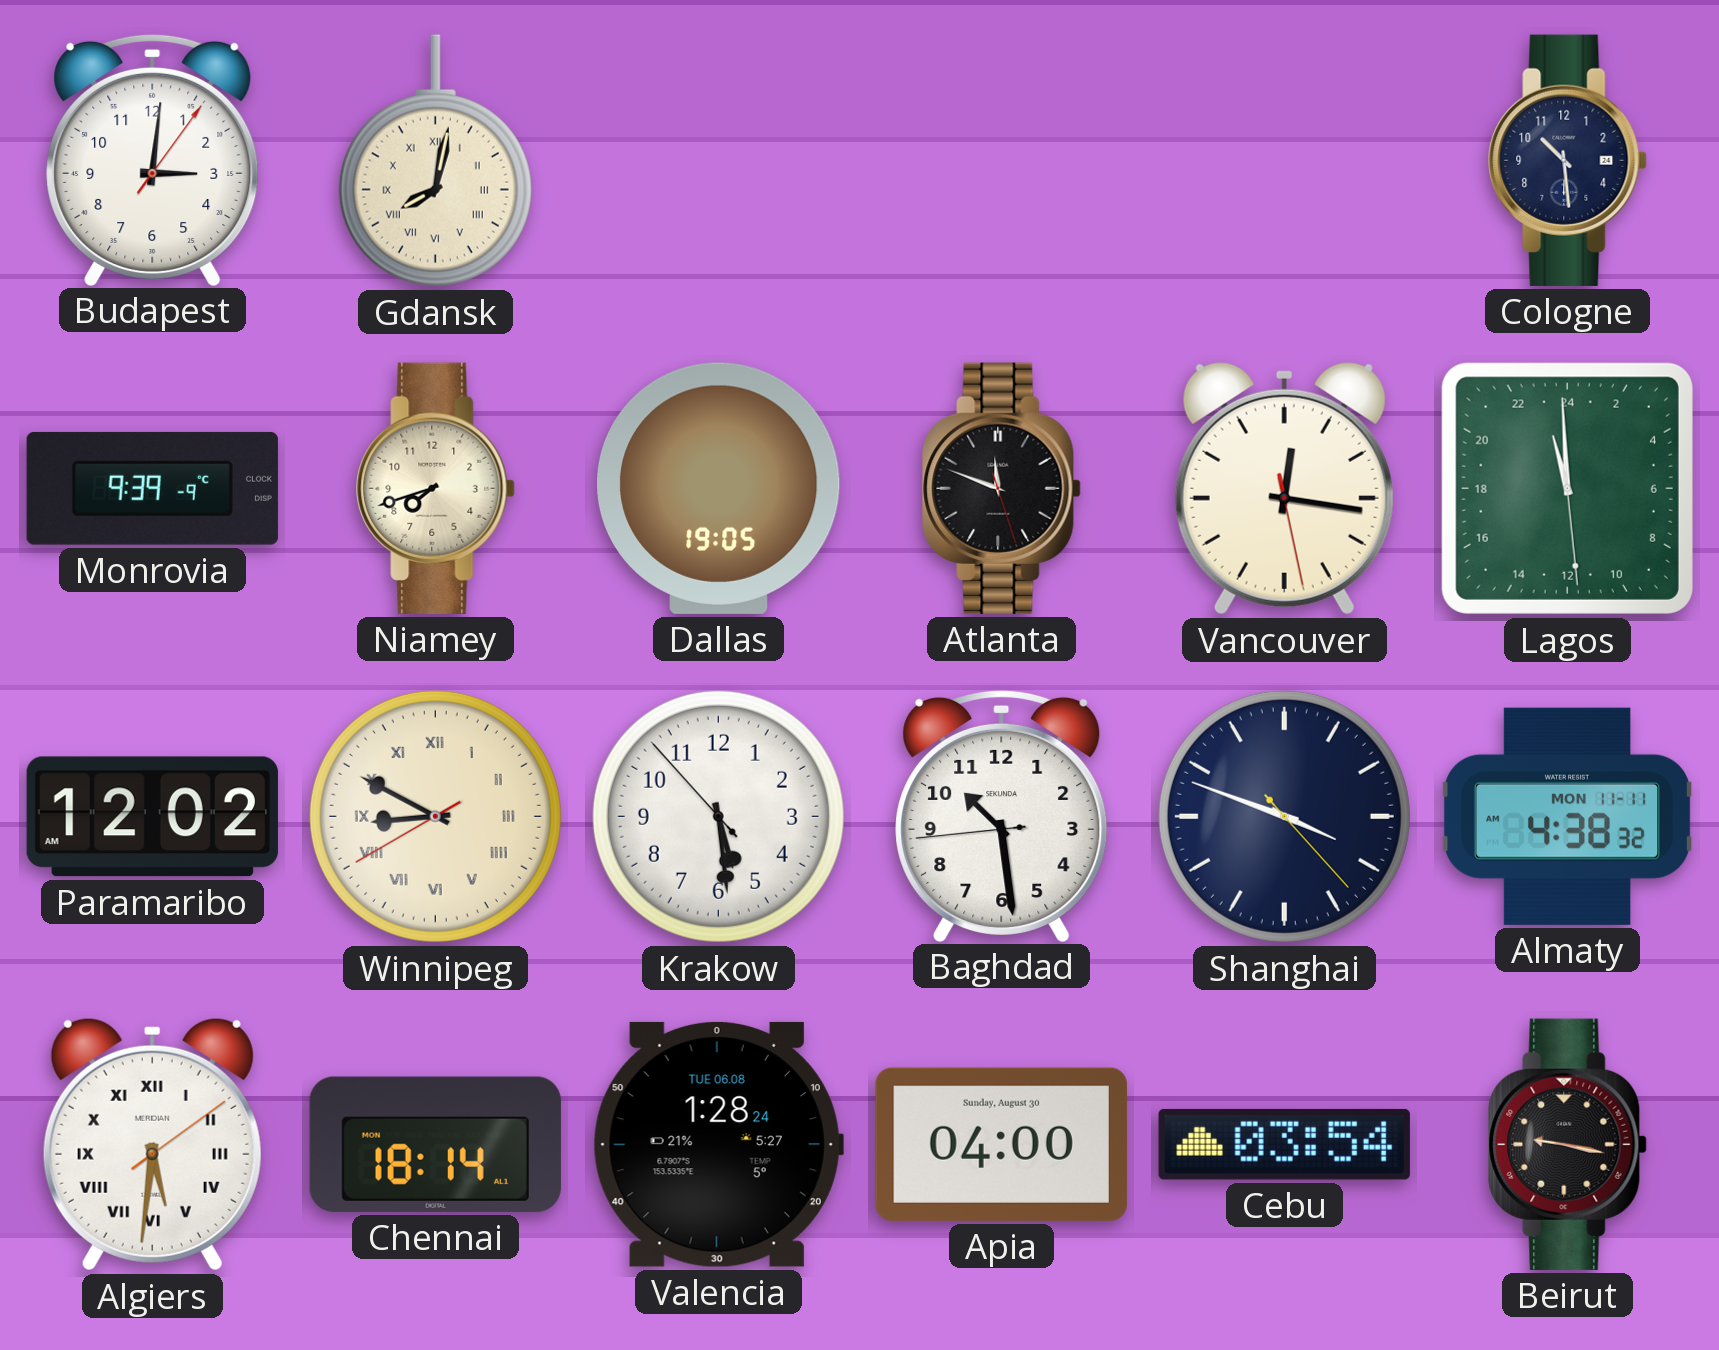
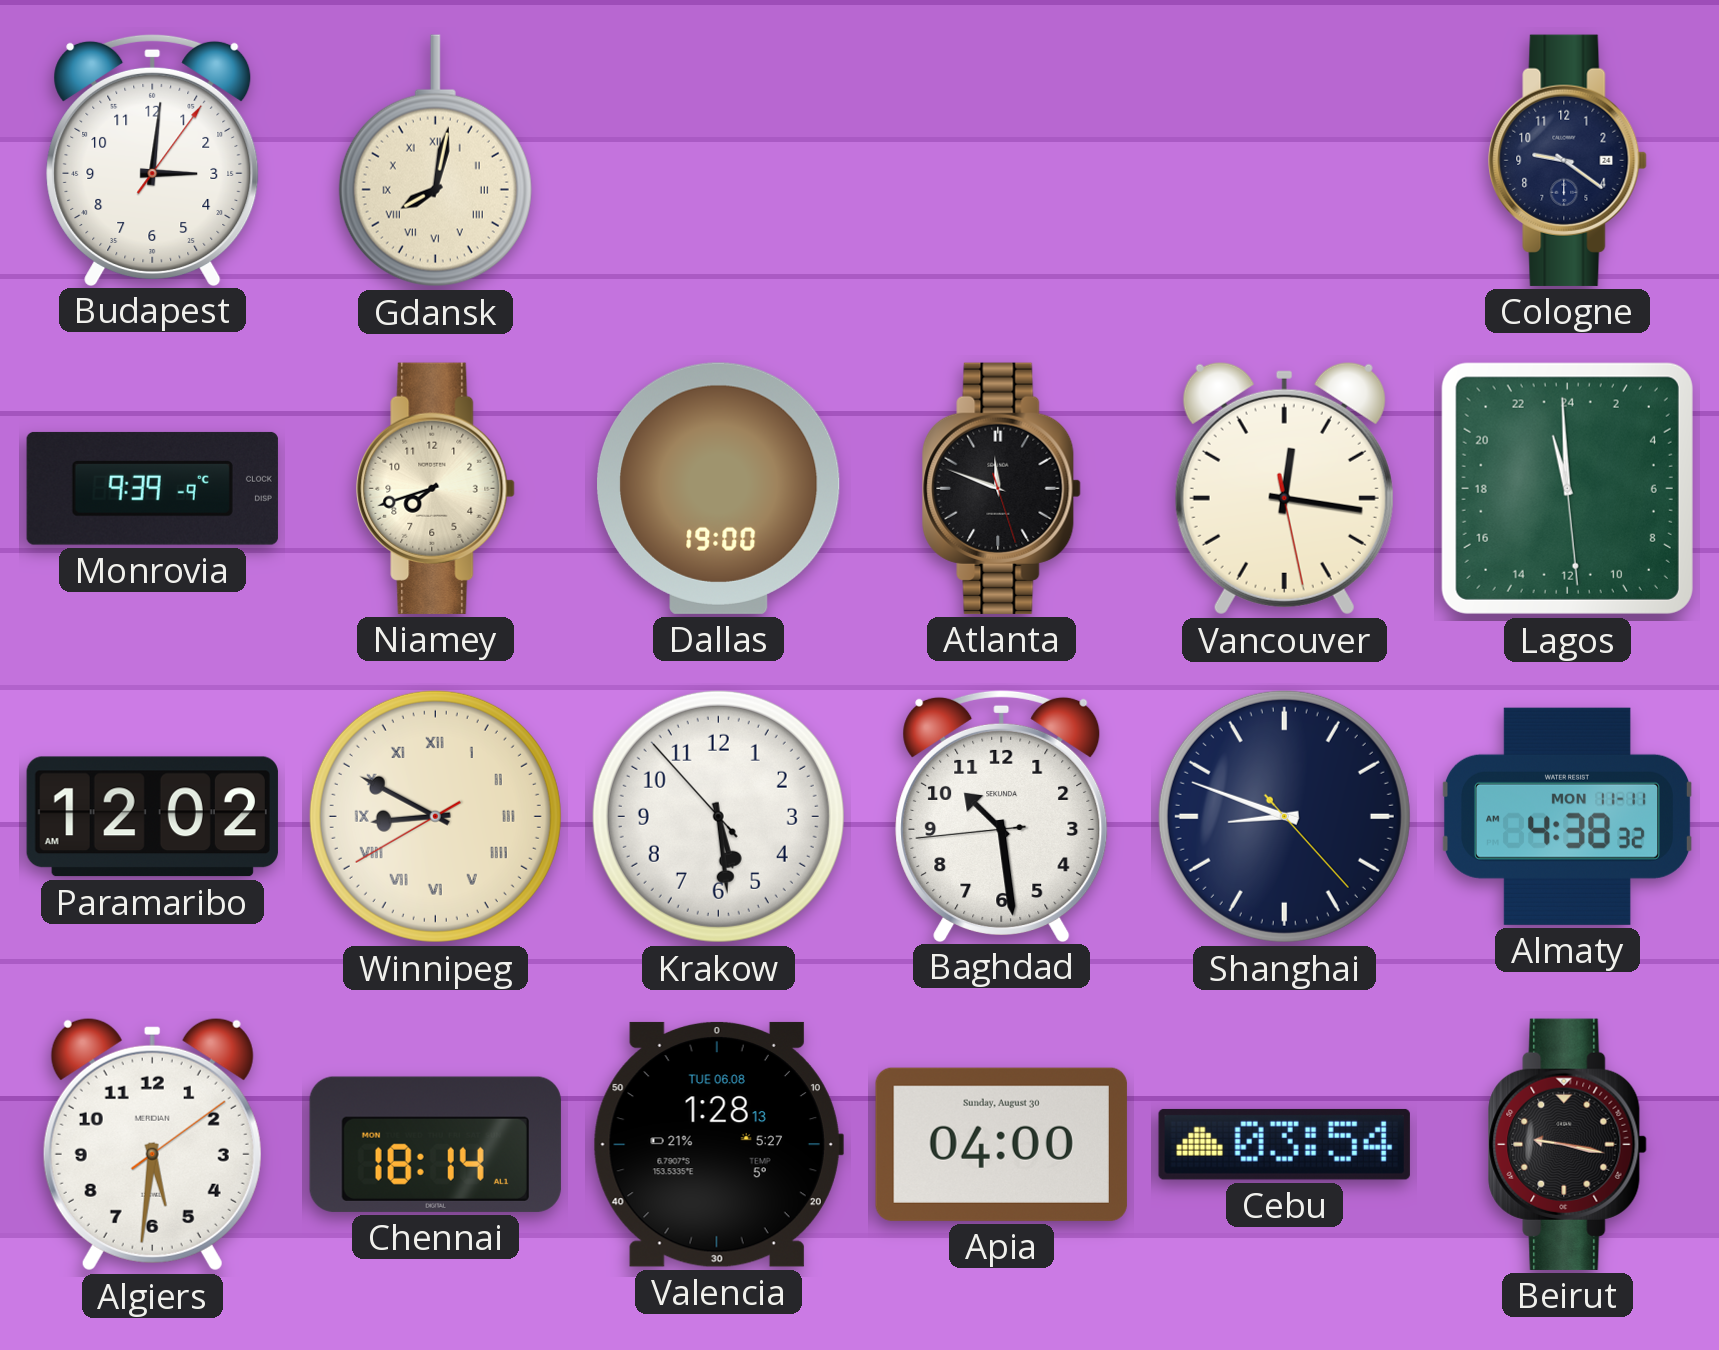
Cologne: 10:29 -> 9:21 (1568, 160)
Dallas: 19:05 -> 19:00 (719, 488)
Shanghai: 3:48 -> 8:48 (1284, 816)
Algiers numerals: Roman -> Arabic (152, 1144)
Valencia: 1:28:24 -> 1:28:13 (718, 1144)
